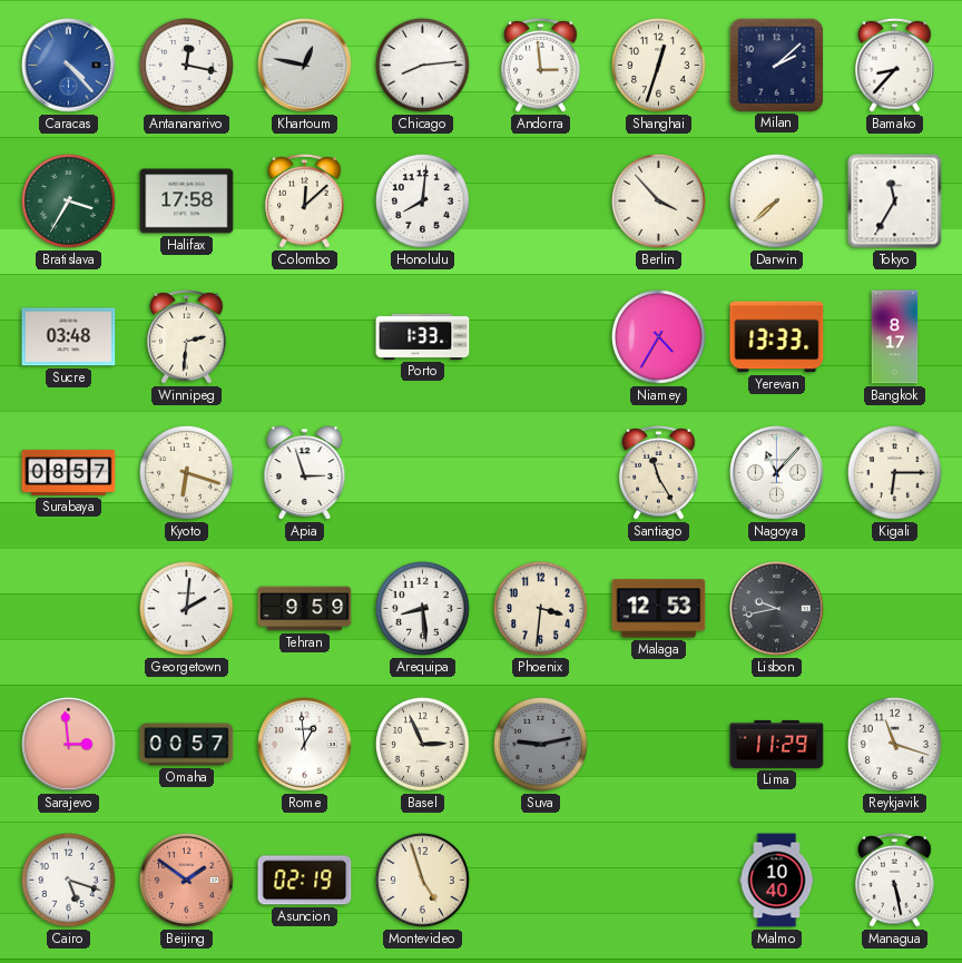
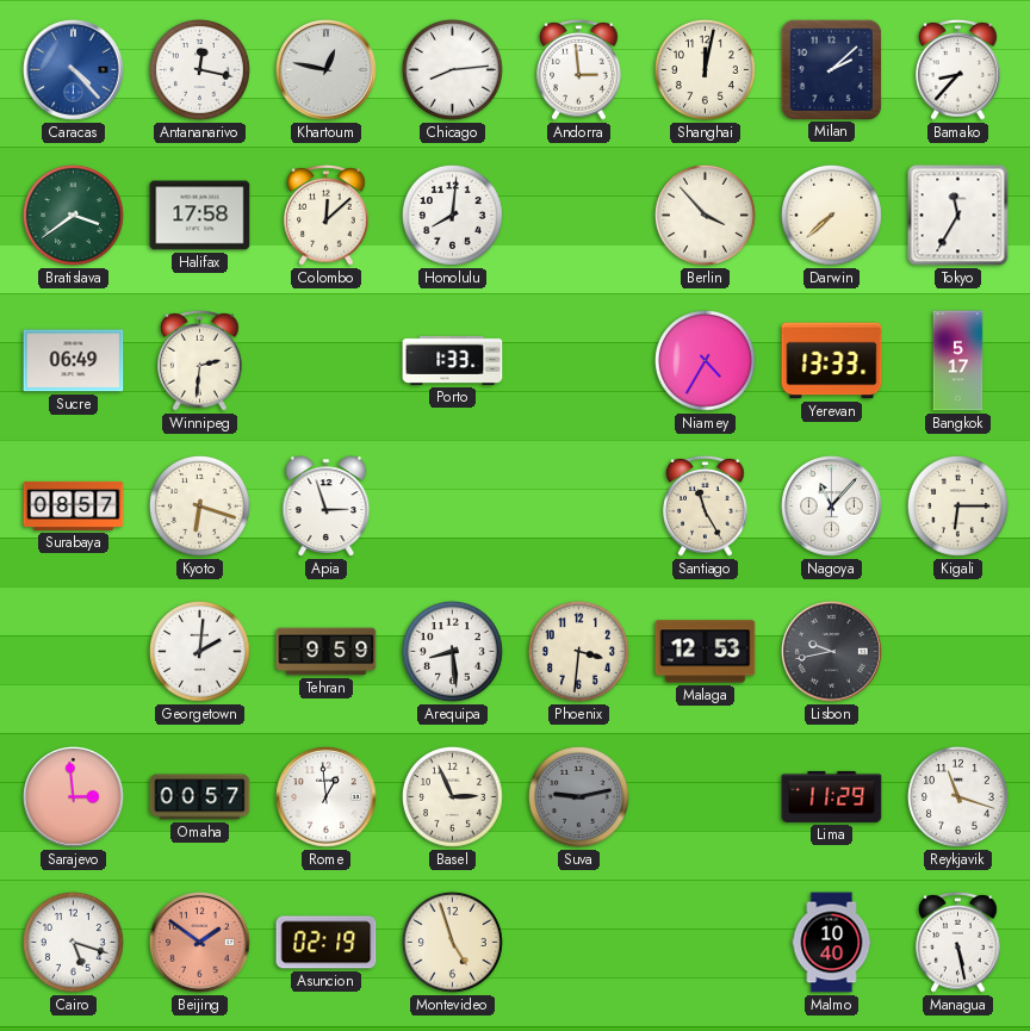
Shanghai: 12:33 -> 12:02 (705, 69)
Bratislava: 3:35 -> 3:39 (73, 215)
Sucre: 03:48 -> 06:49 (74, 361)
Bangkok: 8:17 -> 5:17 (958, 361)
